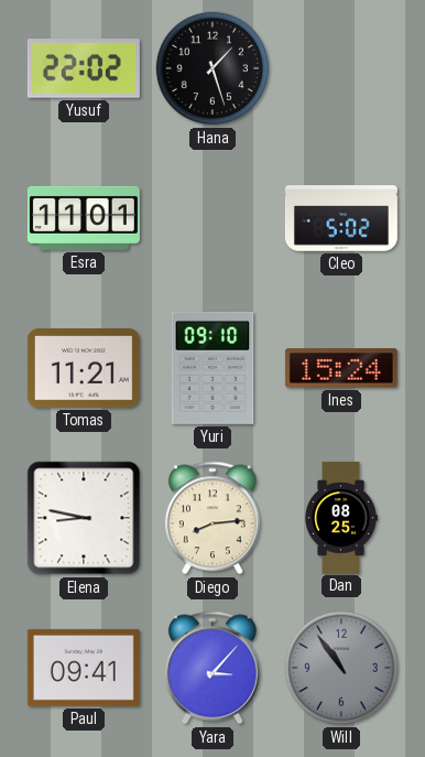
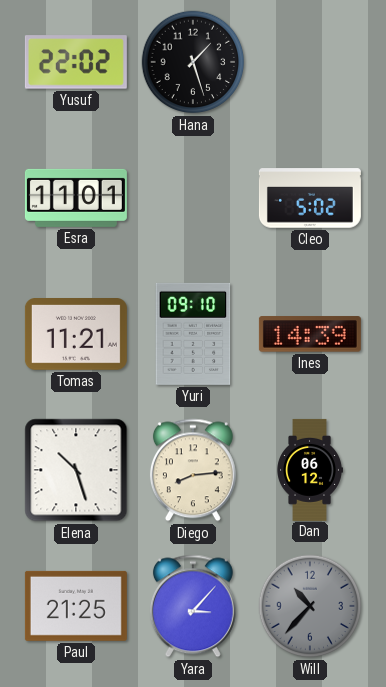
Ines: 15:24 -> 14:39 (310, 334)
Elena: 8:47 -> 10:27 (76, 470)
Dan: 08:25 -> 06:12 (310, 470)
Paul: 09:41 -> 21:25 (76, 606)
Will: 10:54 -> 10:37 (310, 606)
